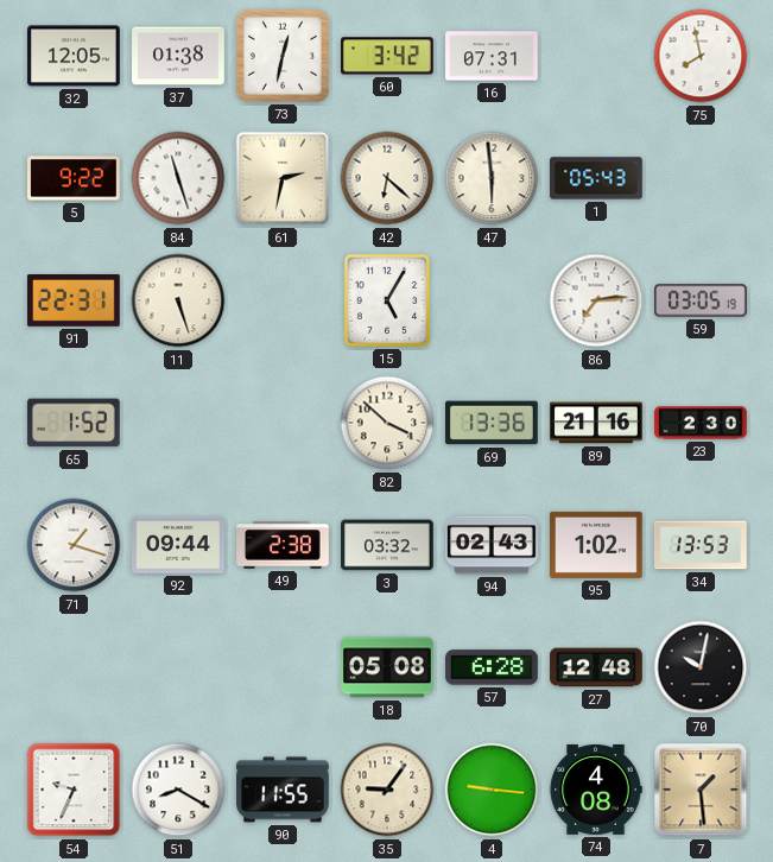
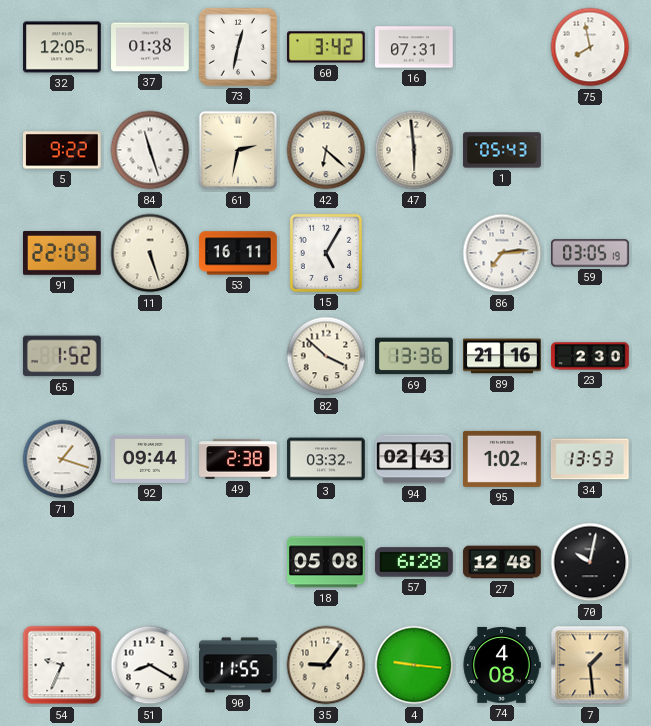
91: 22:31 -> 22:09 (63, 254)
53: none -> 16:11 (238, 253)
